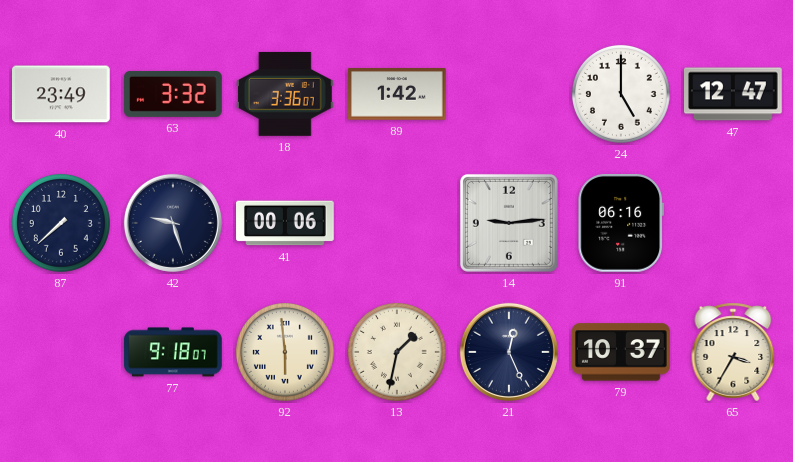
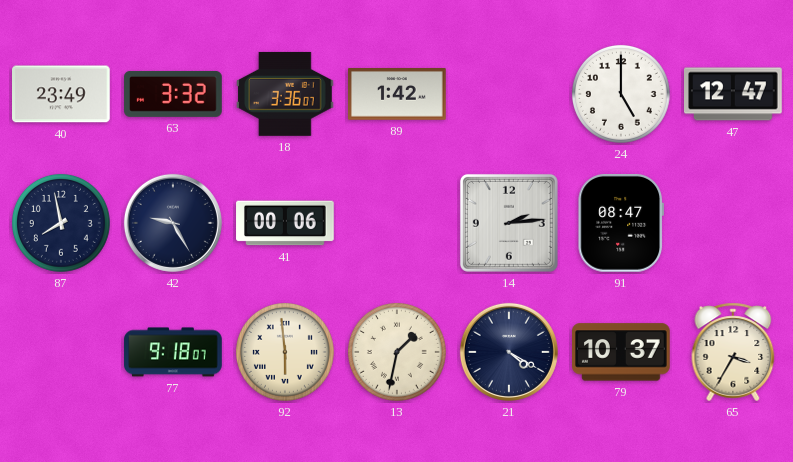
87: 7:38 -> 7:58 (61, 223)
42: 9:27 -> 9:25 (173, 223)
14: 9:14 -> 2:14 (509, 223)
91: 06:16 -> 08:47 (620, 224)
21: 12:26 -> 4:20 (509, 352)
